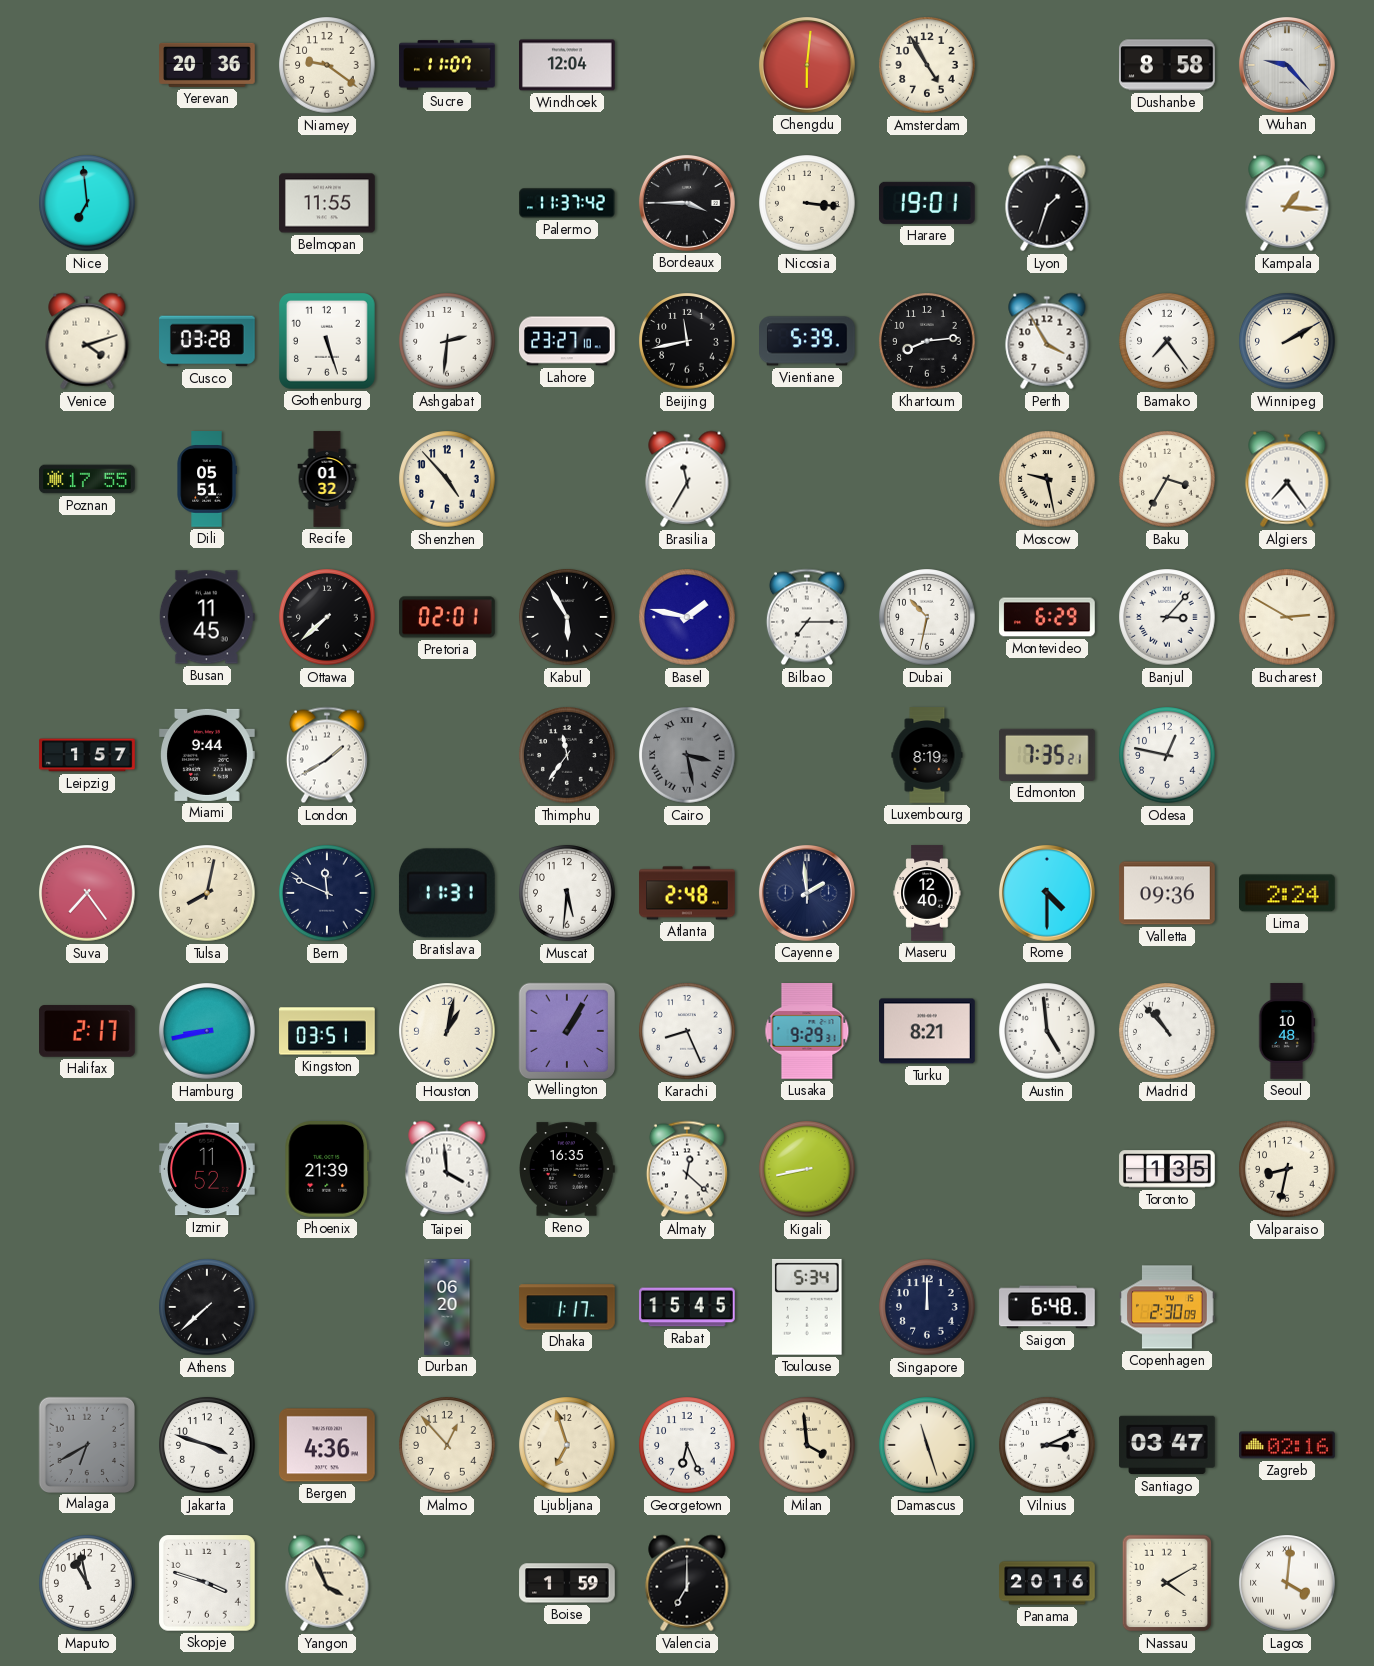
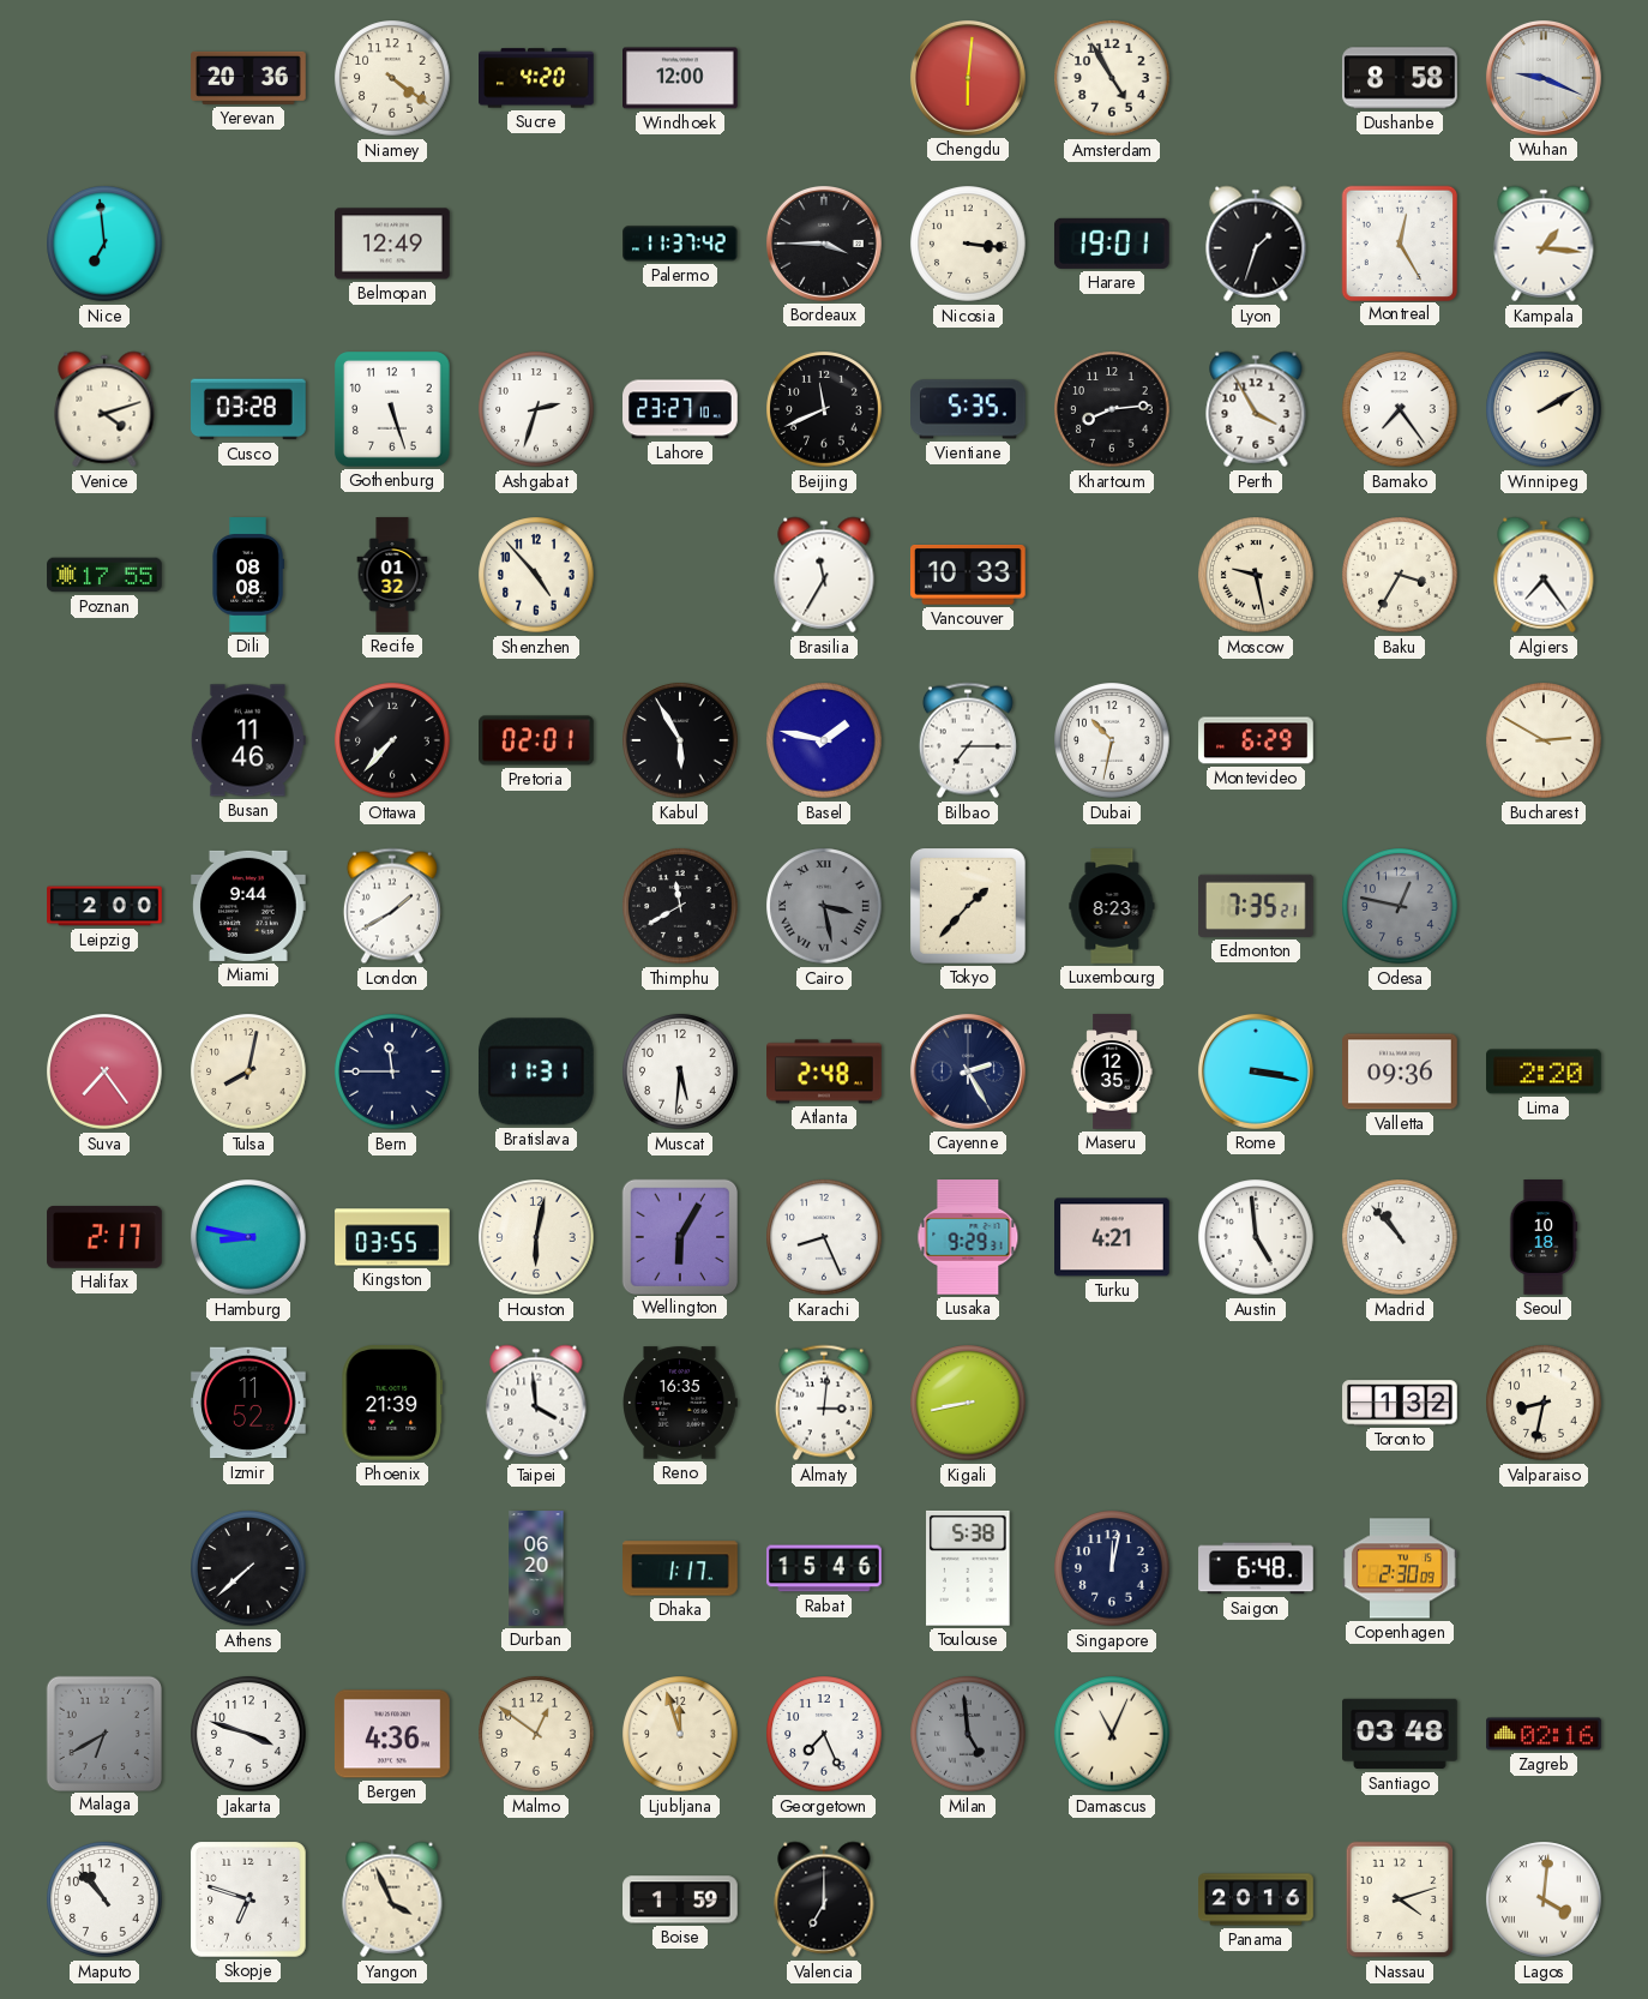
Niamey: 9:21 -> 4:21 (392, 78)
Sucre: 11:07 -> 4:20 (536, 78)
Windhoek: 12:04 -> 12:00 (680, 78)
Wuhan: 9:23 -> 9:19 (1544, 78)
Belmopan: 11:55 -> 12:49 (392, 244)
Montreal: none -> 12:25 (1399, 242)
Ashgabat: 2:31 -> 2:33 (536, 409)
Beijing: 11:43 -> 11:41 (824, 409)
Vientiane: 5:39 -> 5:35 (969, 409)
Dili: 05:51 -> 08:08 (248, 575)
Vancouver: none -> 10:33 (969, 576)
Busan: 11:45 -> 11:46 (248, 740)
Ottawa: 7:38 -> 7:37 (392, 740)
Banjul: 3:07 -> none (1167, 617)
Leipzig: 1:57 -> 2:00 (104, 906)
Thimphu: 11:36 -> 11:40 (680, 906)
Tokyo: none -> 1:37 (969, 907)
Luxembourg: 8:19 -> 8:23 (1112, 906)
Odesa dial: white -> grey (1400, 906)
Bern: 11:49 -> 11:45 (392, 1071)
Cayenne: 1:59 -> 2:25 (968, 1071)
Maseru: 12:40 -> 12:35 (1112, 1071)
Rome: 4:30 -> 3:17 (1256, 1071)
Lima: 2:24 -> 2:20 (1545, 1071)
Hamburg: 8:43 -> 8:47 (248, 1237)
Kingston: 03:51 -> 03:55 (392, 1237)
Houston: 1:02 -> 6:02 (536, 1237)
Wellington: 1:05 -> 6:05 (679, 1236)
Turku: 8:21 -> 4:21 (1113, 1237)
Seoul: 10:48 -> 10:18 (1544, 1237)
Almaty: 12:22 -> 3:01 (824, 1403)
Toronto: 1:35 -> 1:32 (1400, 1403)
Rabat: 15:45 -> 15:46 (824, 1568)
Toulouse: 5:34 -> 5:38 (968, 1568)
Singapore: 12:00 -> 12:02 (1112, 1568)
Malmo: 12:53 -> 12:51 (536, 1734)
Ljubljana: 6:57 -> 11:57 (680, 1734)
Georgetown: 6:26 -> 7:26 (824, 1734)
Milan: 3:59 -> 4:59 (968, 1734)
Milan dial: cream -> grey (968, 1734)
Damascus: 11:27 -> 11:04 (1112, 1734)
Vilnius: 3:11 -> none (1047, 1445)
Santiago: 03:47 -> 03:48 (1400, 1734)
Maputo: 10:58 -> 10:53 (104, 1899)
Skopje: 3:48 -> 6:48 (249, 1901)
Nassau: 4:10 -> 4:12 (1400, 1899)
